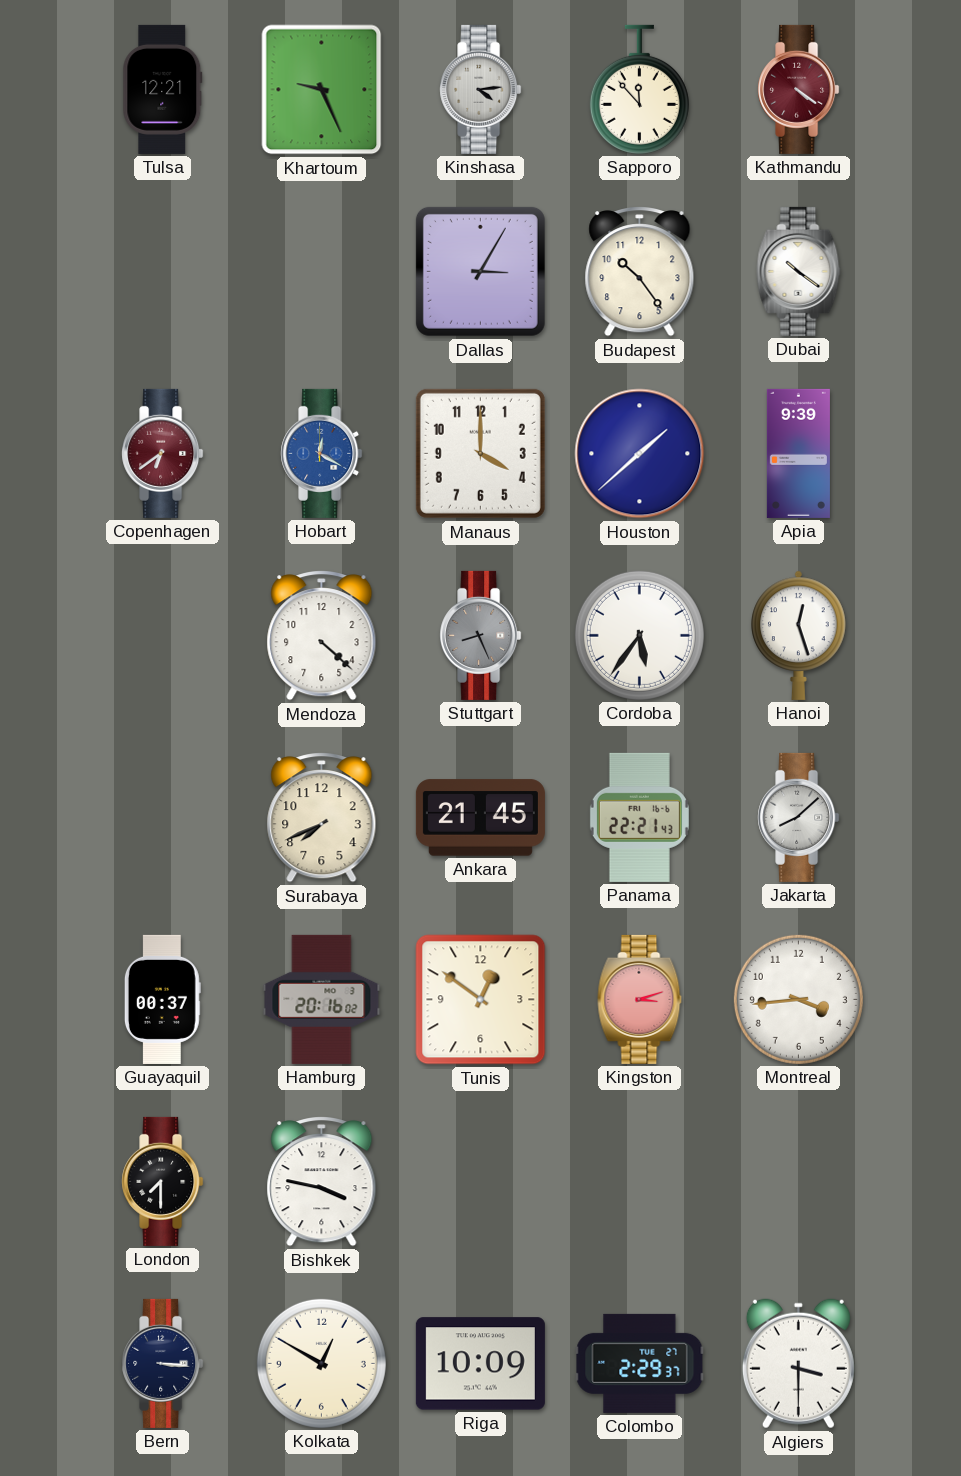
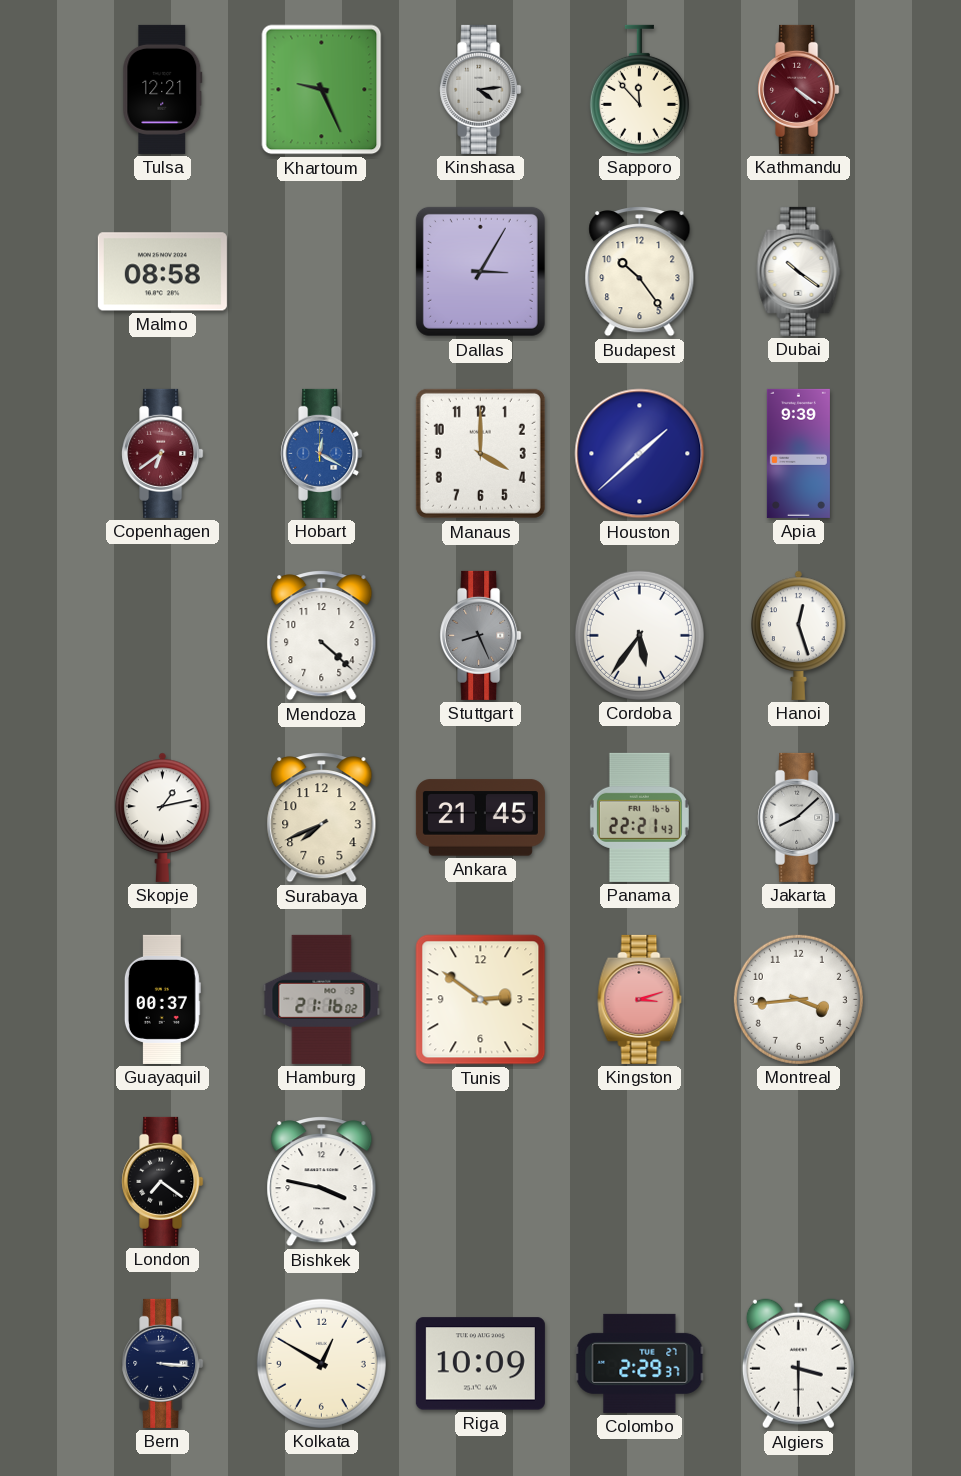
Malmo: none -> 08:58 (162, 272)
Skopje: none -> 1:13 (163, 817)
Hamburg: 20:16 -> 21:16 (322, 999)
Tunis: 12:51 -> 2:51 (481, 1000)
London: 7:30 -> 7:21 (163, 1181)
